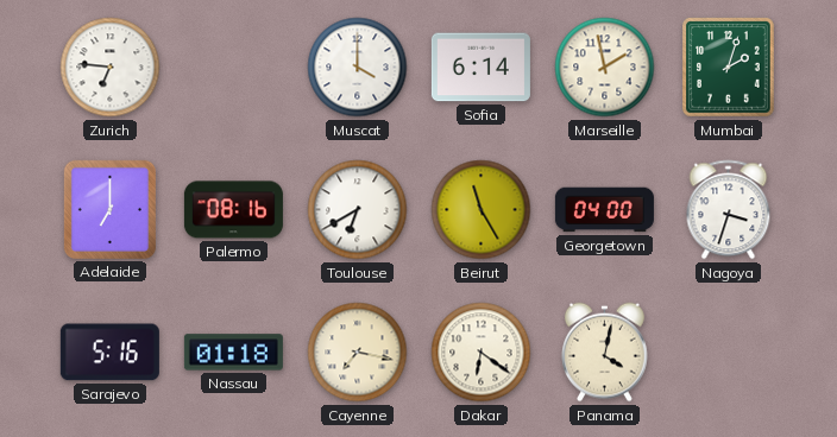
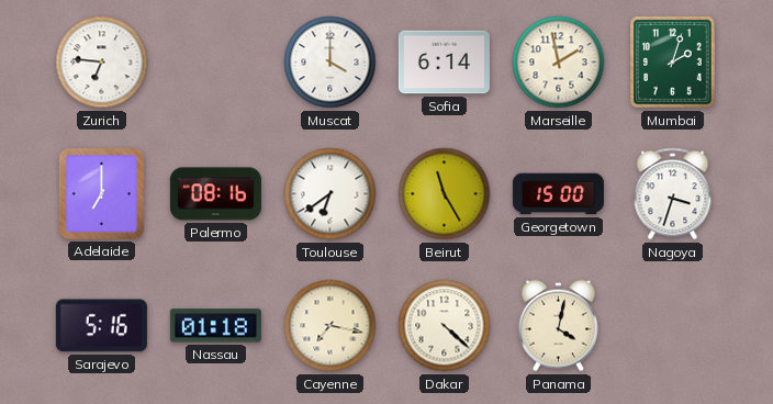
Toulouse: 6:40 -> 6:39 (331, 194)
Georgetown: 04:00 -> 15:00 (558, 194)
Dakar: 6:21 -> 4:22 (445, 326)
